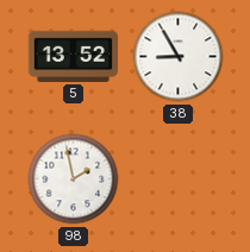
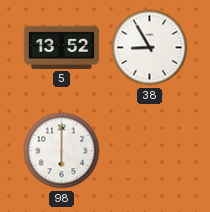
98: 1:58 -> 6:00 (62, 151)
